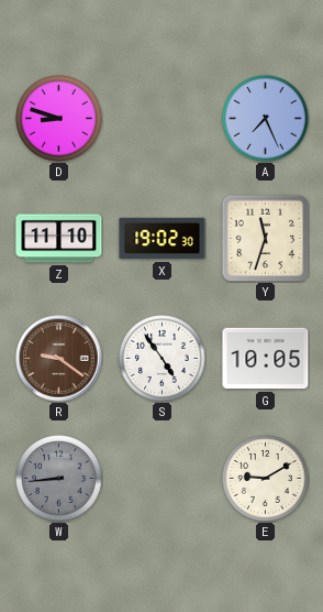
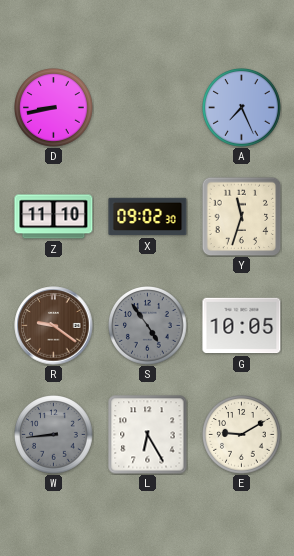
D: 8:48 -> 8:43 (54, 108)
X: 19:02 -> 09:02 (148, 217)
S dial: white -> grey (148, 326)
L: none -> 6:25 (148, 435)
